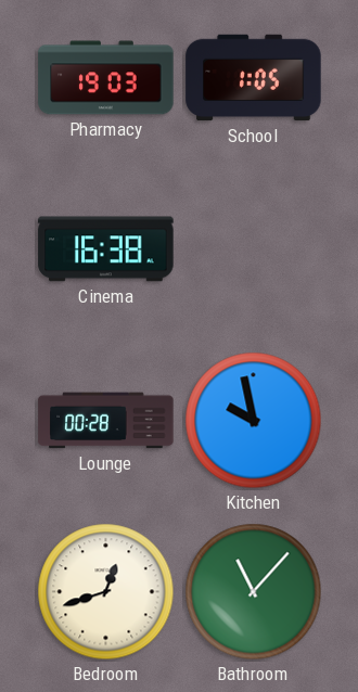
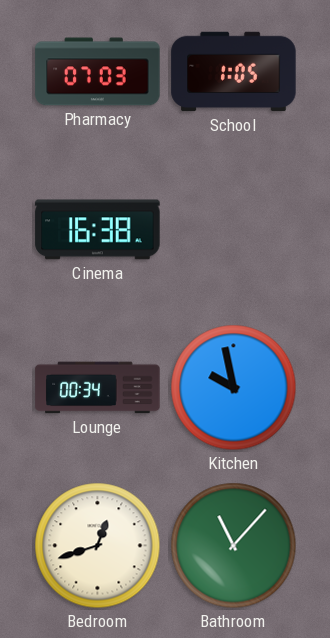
Pharmacy: 19:03 -> 07:03 (98, 72)
Lounge: 00:28 -> 00:34 (98, 388)
